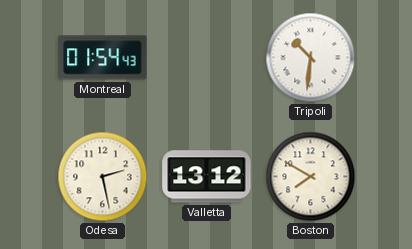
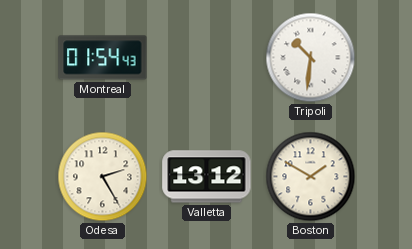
Odesa: 2:28 -> 2:25 (103, 177)
Boston: 7:50 -> 1:50 (311, 177)
